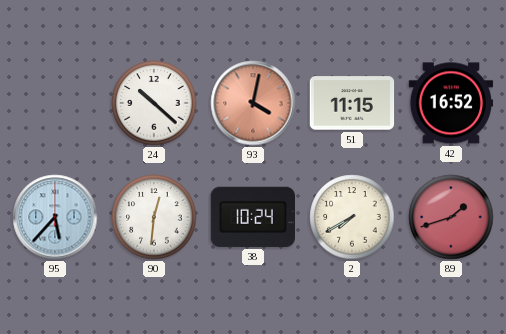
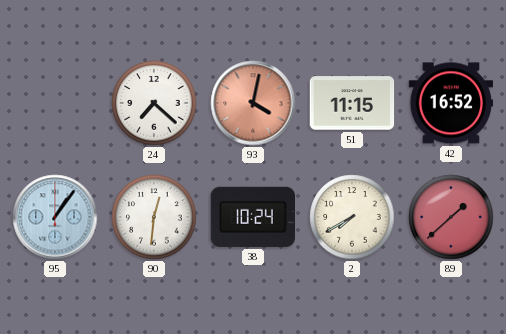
24: 10:22 -> 7:22 (154, 103)
95: 5:37 -> 1:06 (55, 217)
89: 1:42 -> 1:38 (451, 217)
